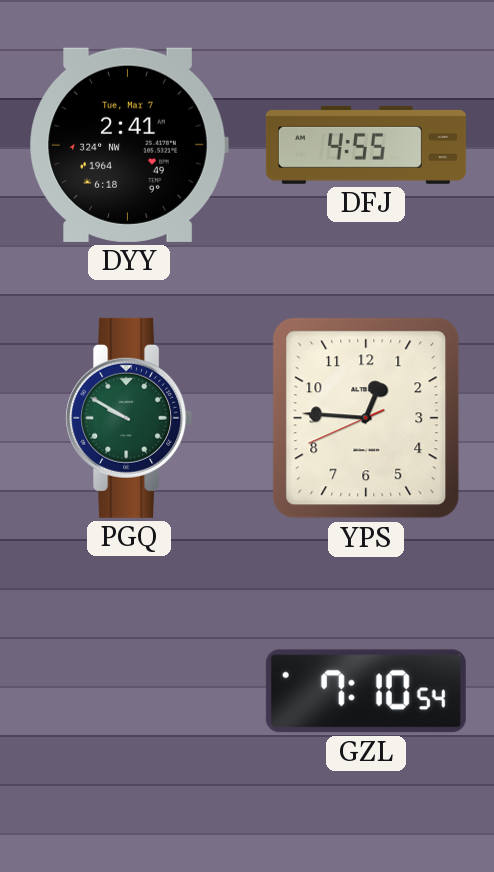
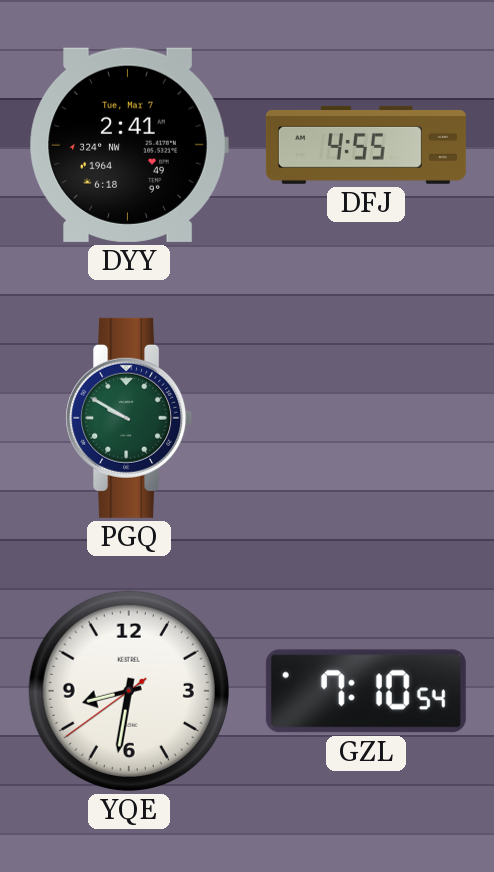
YPS: 12:45 -> none (366, 418)
YQE: none -> 8:31 (129, 691)
